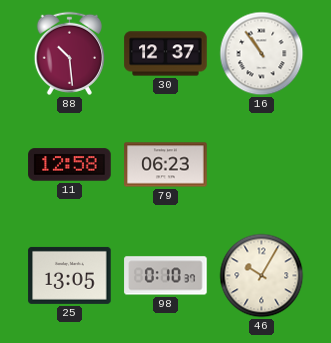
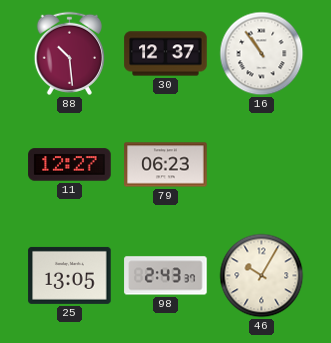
11: 12:58 -> 12:27 (70, 165)
98: 0:10 -> 2:43 (166, 276)
